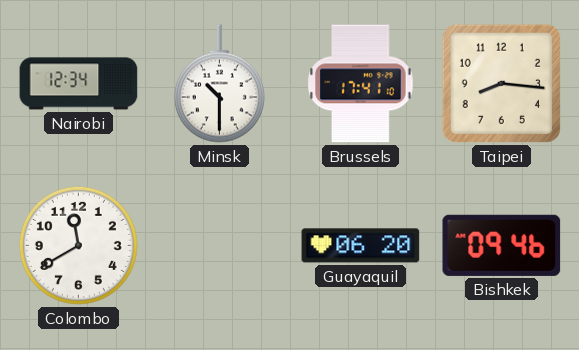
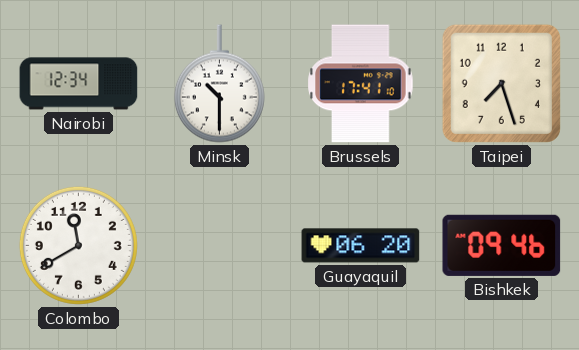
Taipei: 8:16 -> 7:27 (501, 83)
